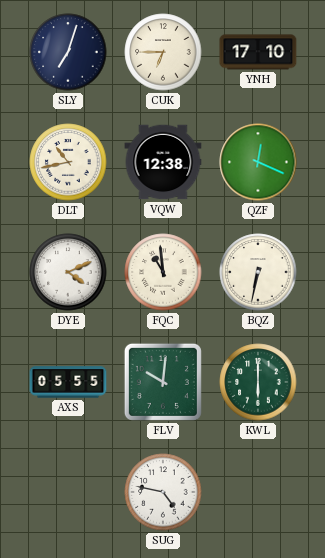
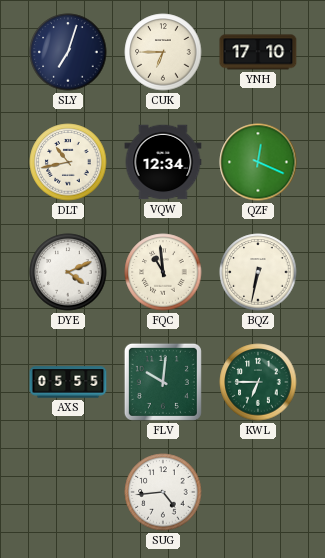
VQW: 12:38 -> 12:34 (163, 162)
KWL: 6:00 -> 6:45 (258, 382)
SUG: 4:47 -> 4:44 (163, 492)
